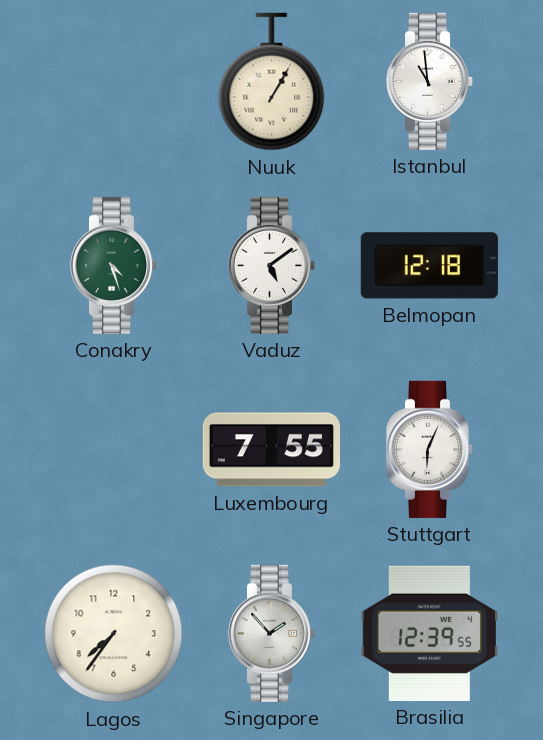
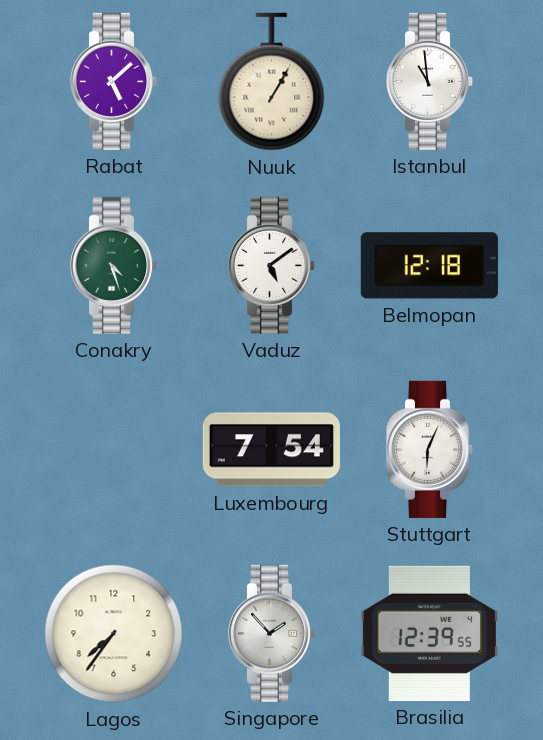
Rabat: none -> 5:08 (114, 81)
Luxembourg: 7:55 -> 7:54 (271, 450)
